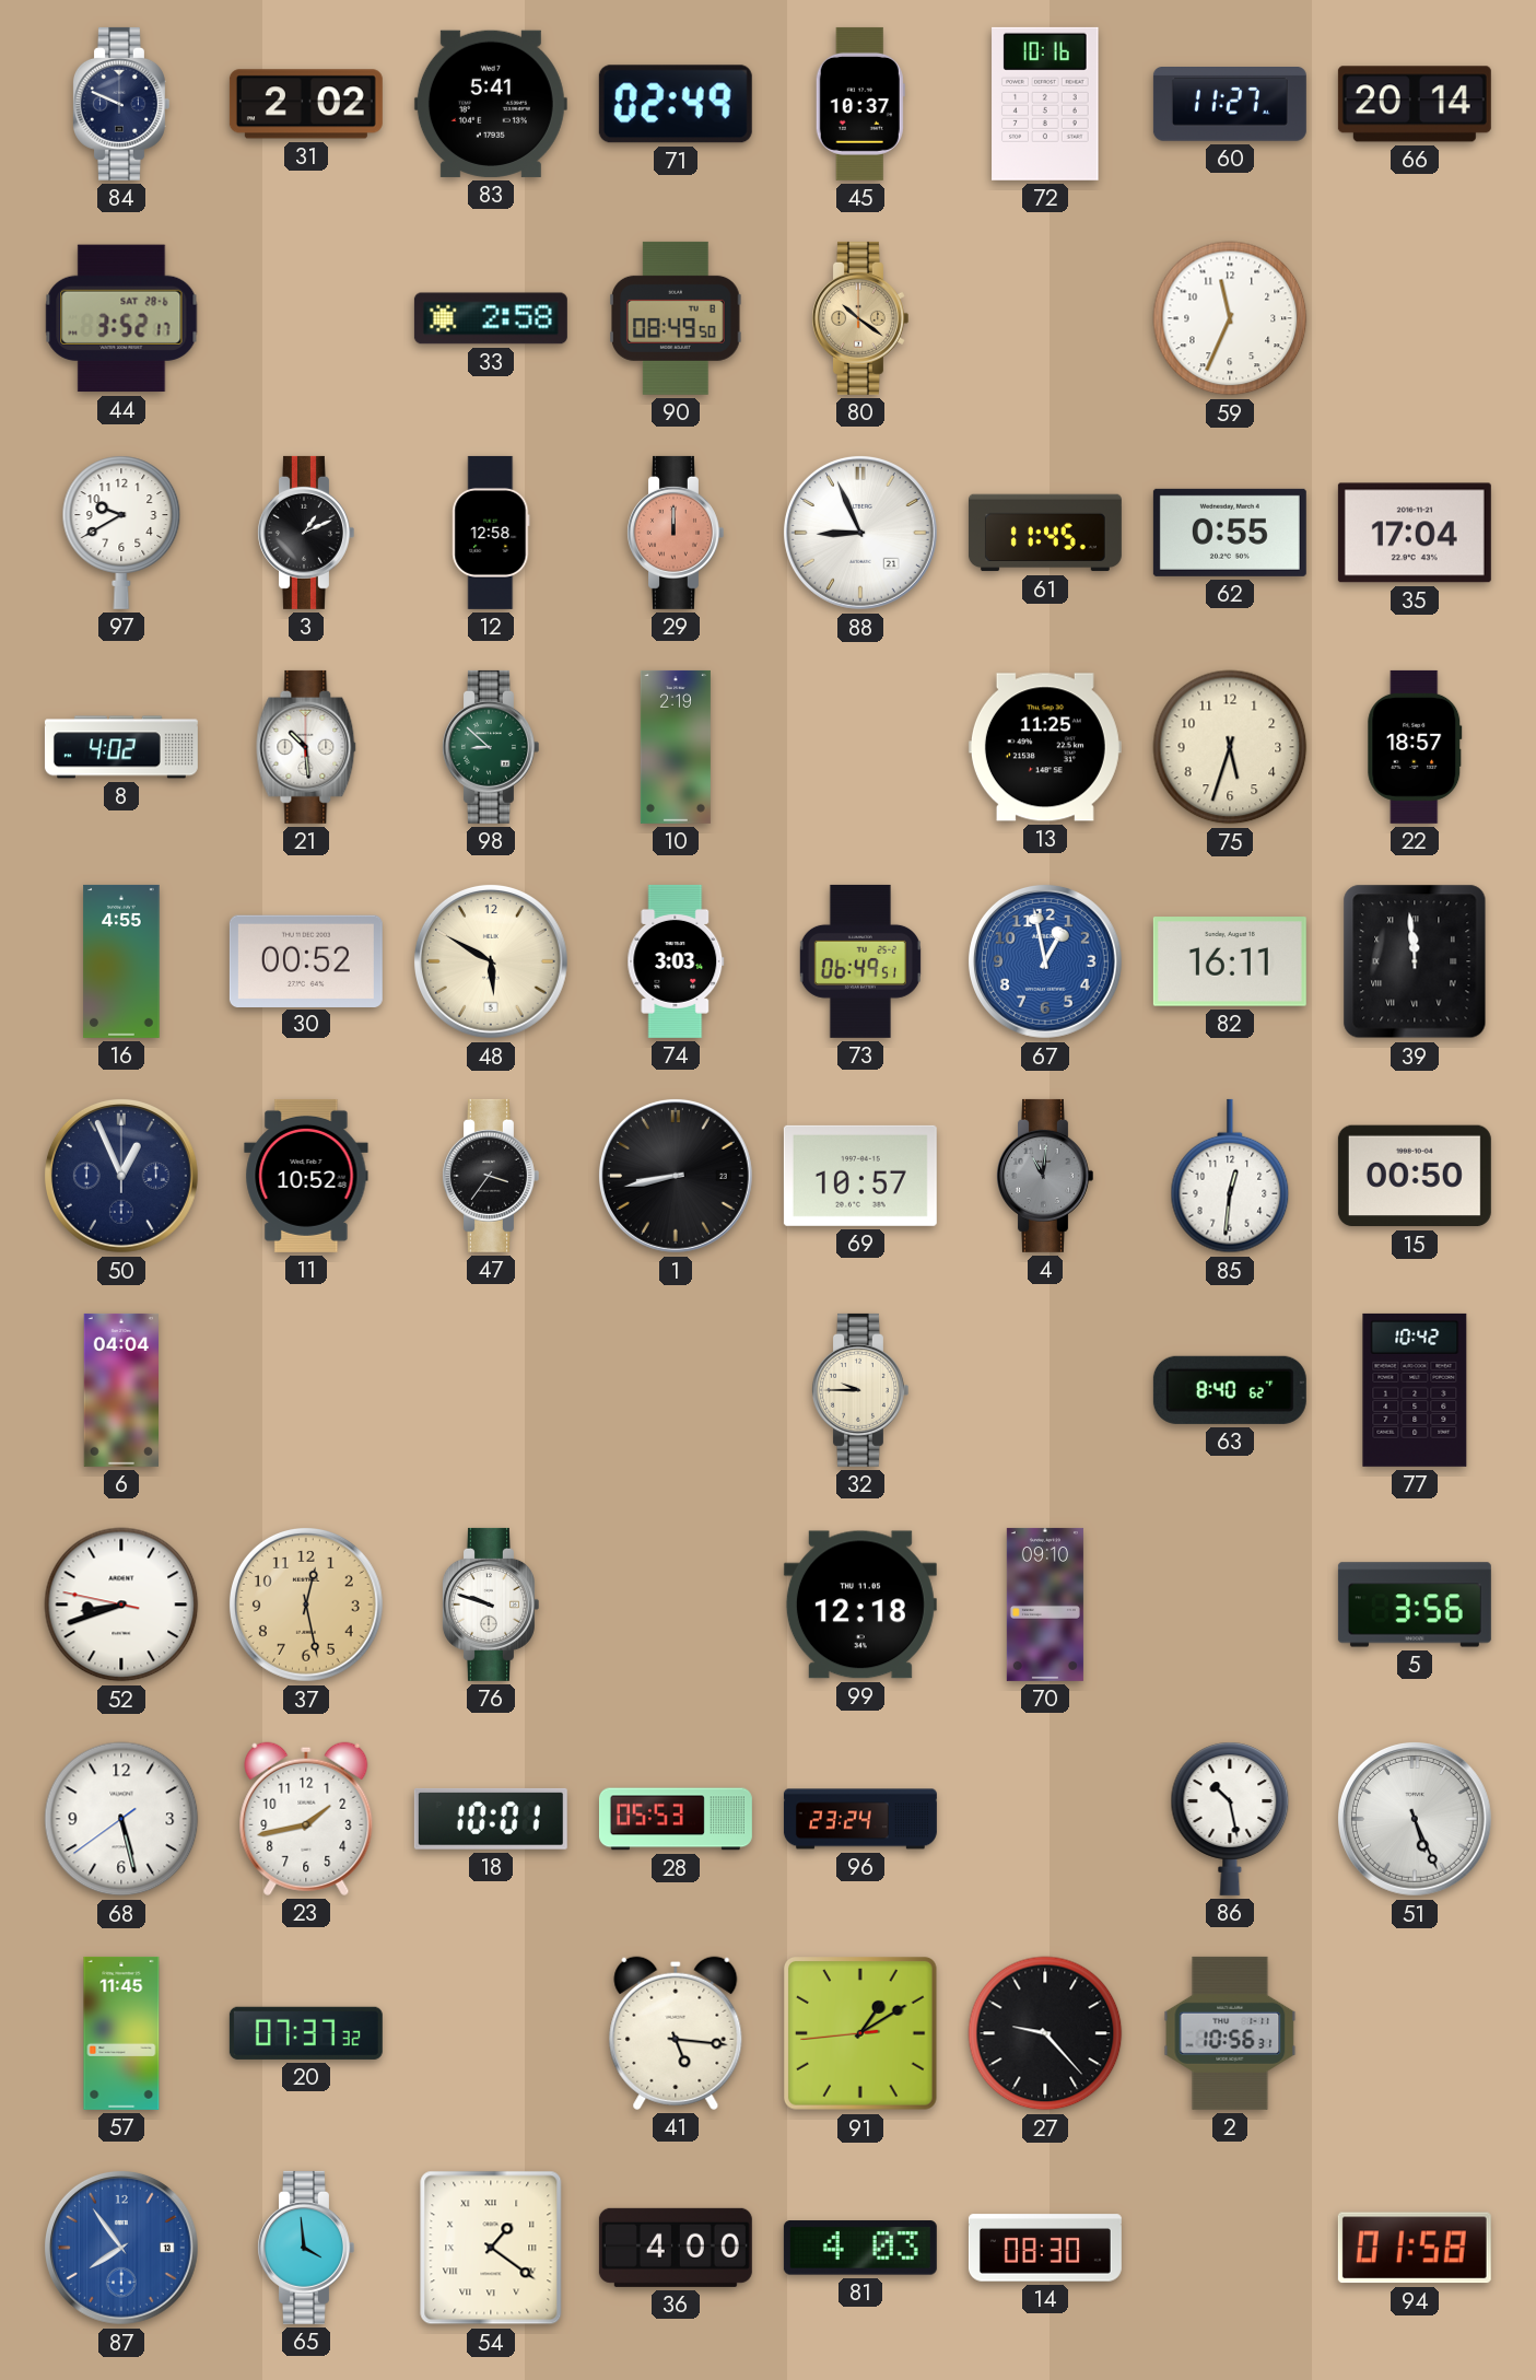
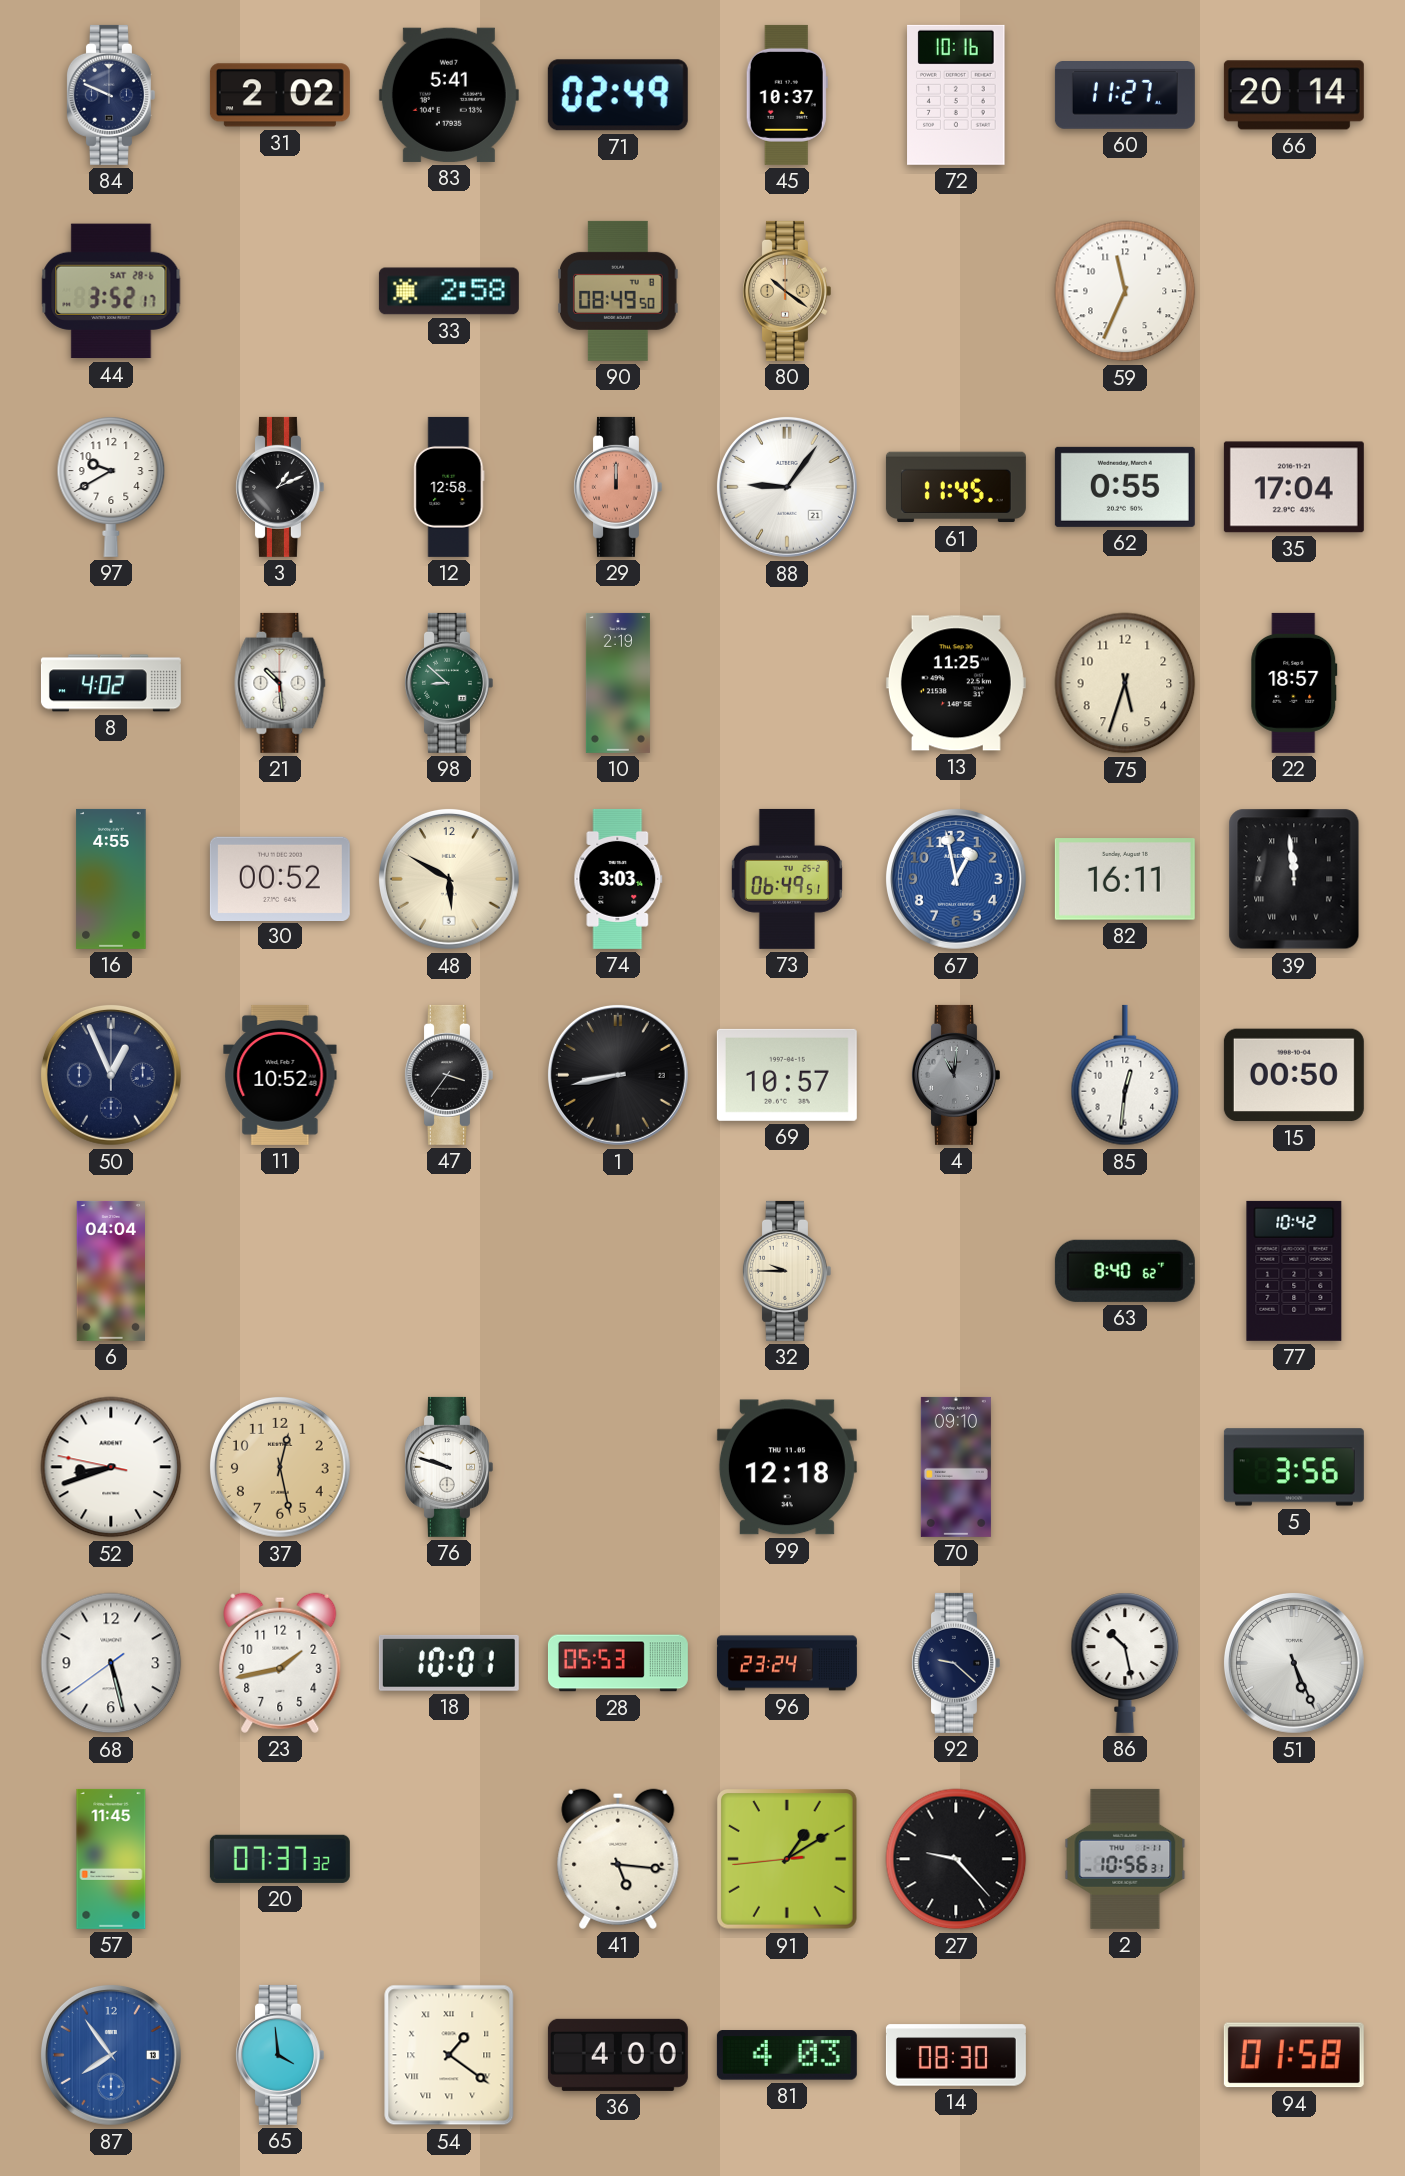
88: 8:56 -> 9:06 (787, 487)
92: none -> 9:22 (955, 1663)
